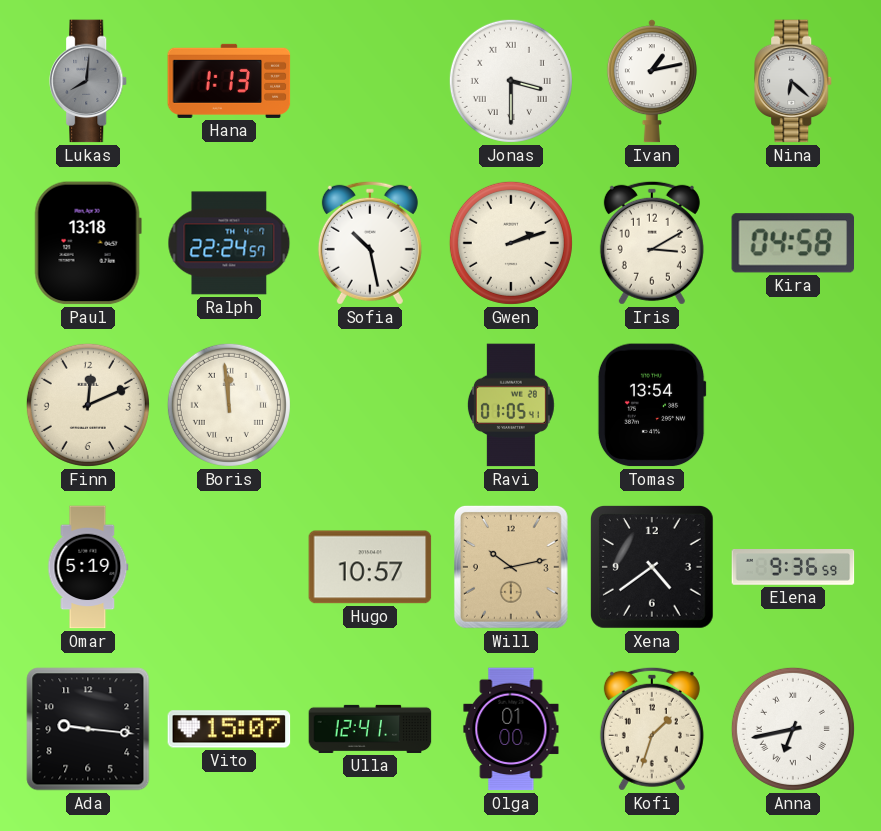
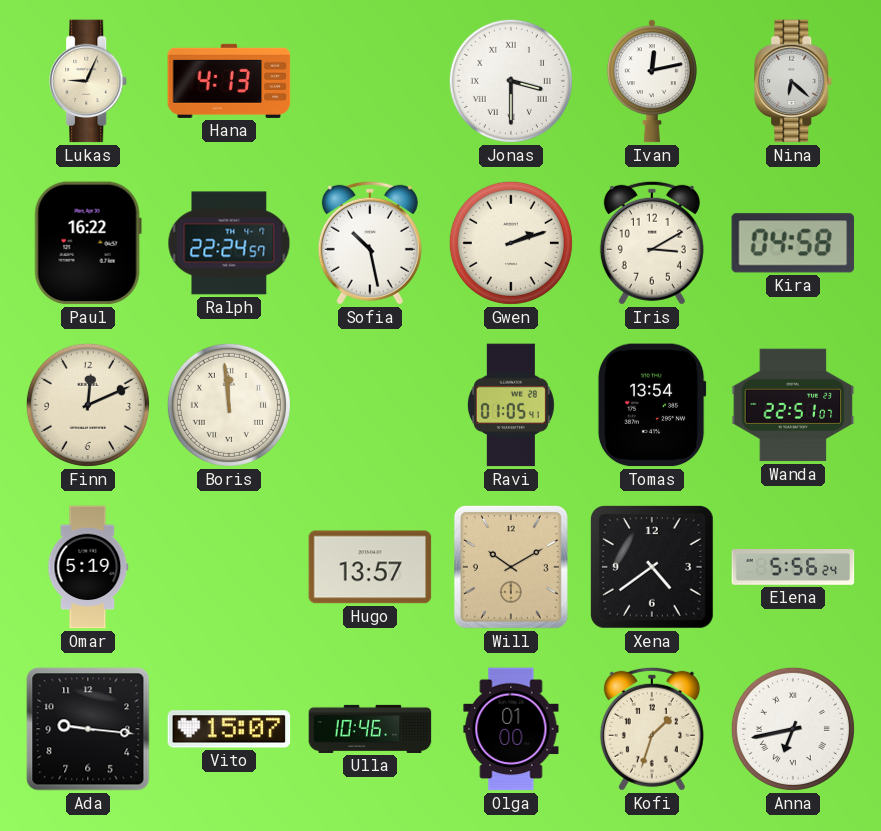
Lukas: 8:01 -> 9:04 (89, 81)
Lukas dial: grey -> cream (89, 81)
Hana: 1:13 -> 4:13 (229, 81)
Ivan: 1:13 -> 12:13 (652, 81)
Paul: 13:18 -> 16:22 (88, 243)
Wanda: none -> 22:51 (793, 405)
Hugo: 10:57 -> 13:57 (370, 567)
Will: 10:13 -> 10:10 (511, 567)
Elena: 9:36 -> 5:56 (793, 568)
Ulla: 12:41 -> 10:46 (370, 729)
